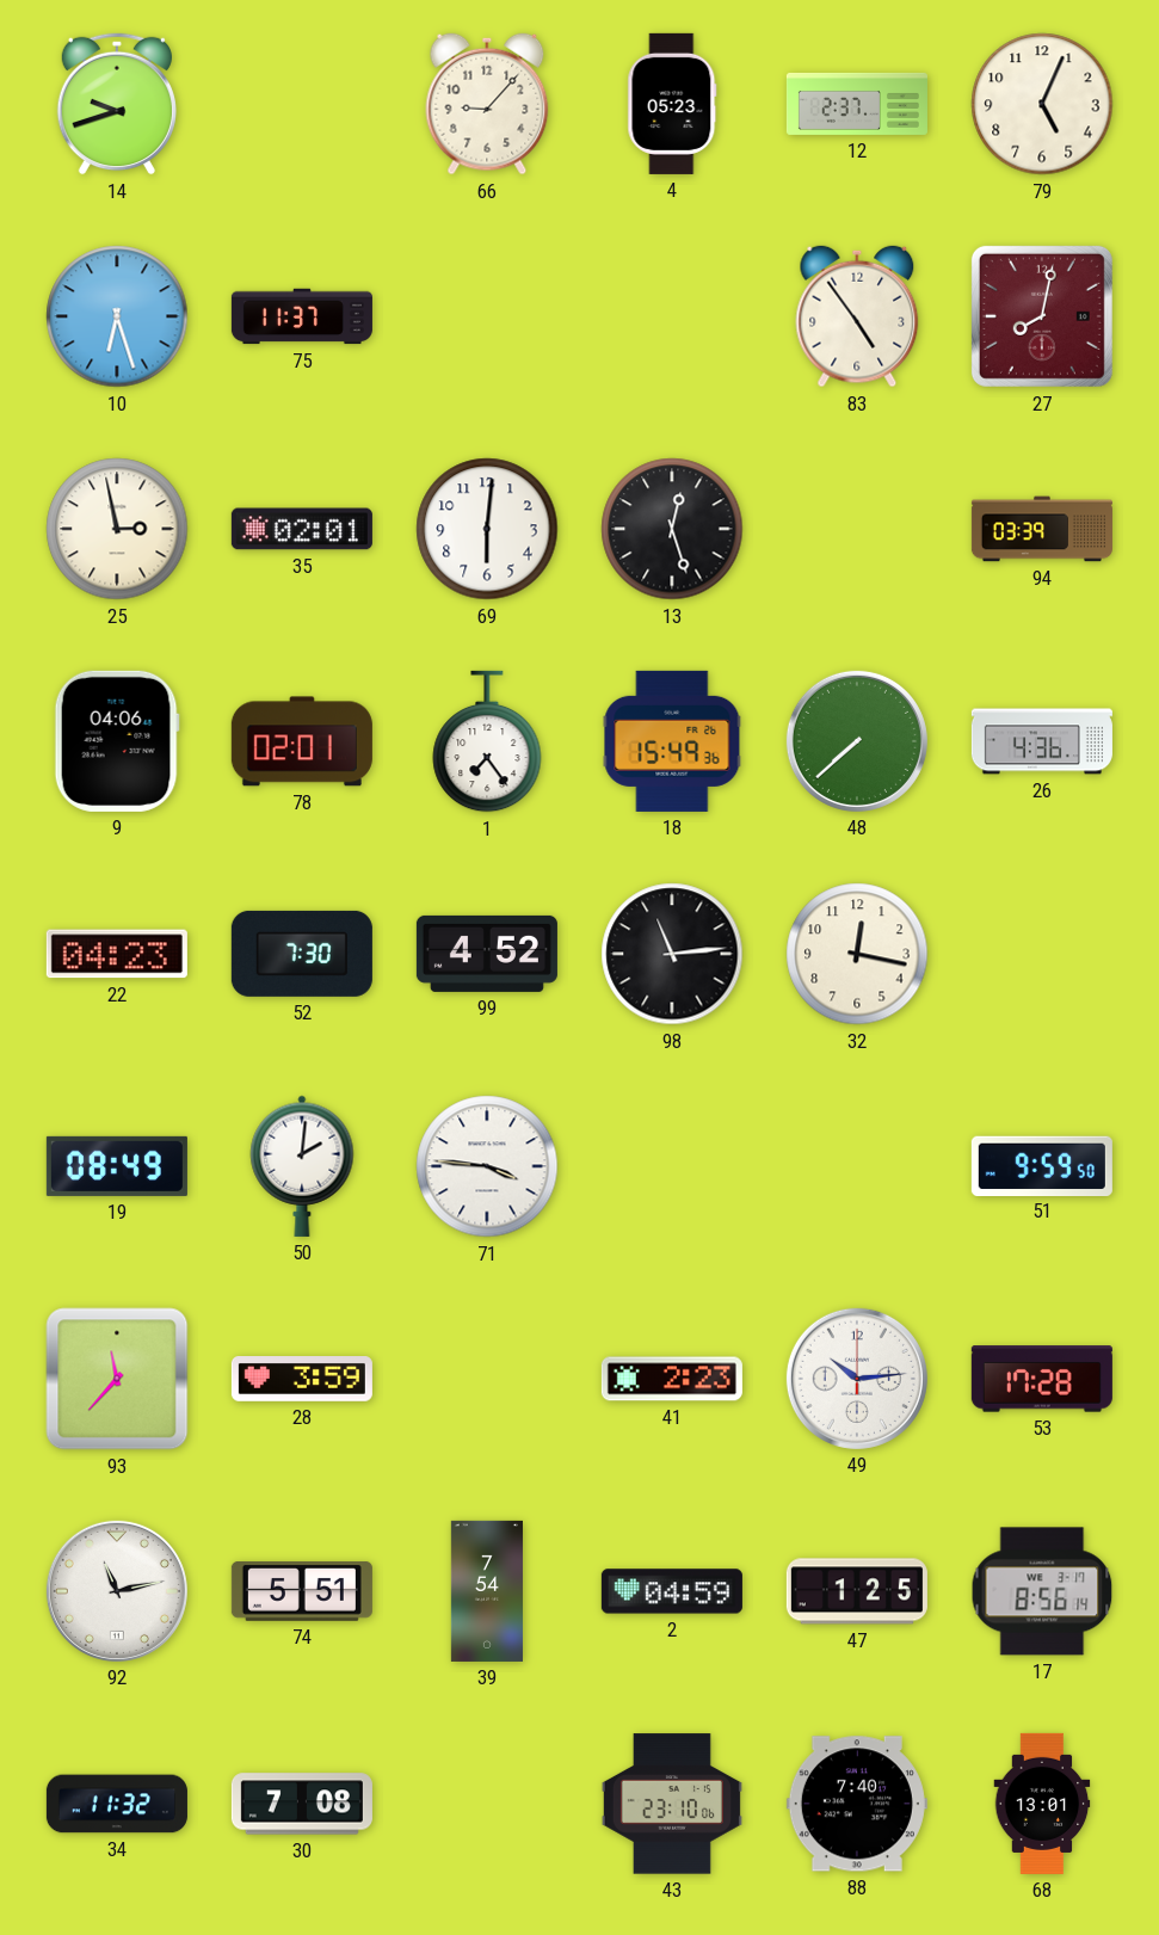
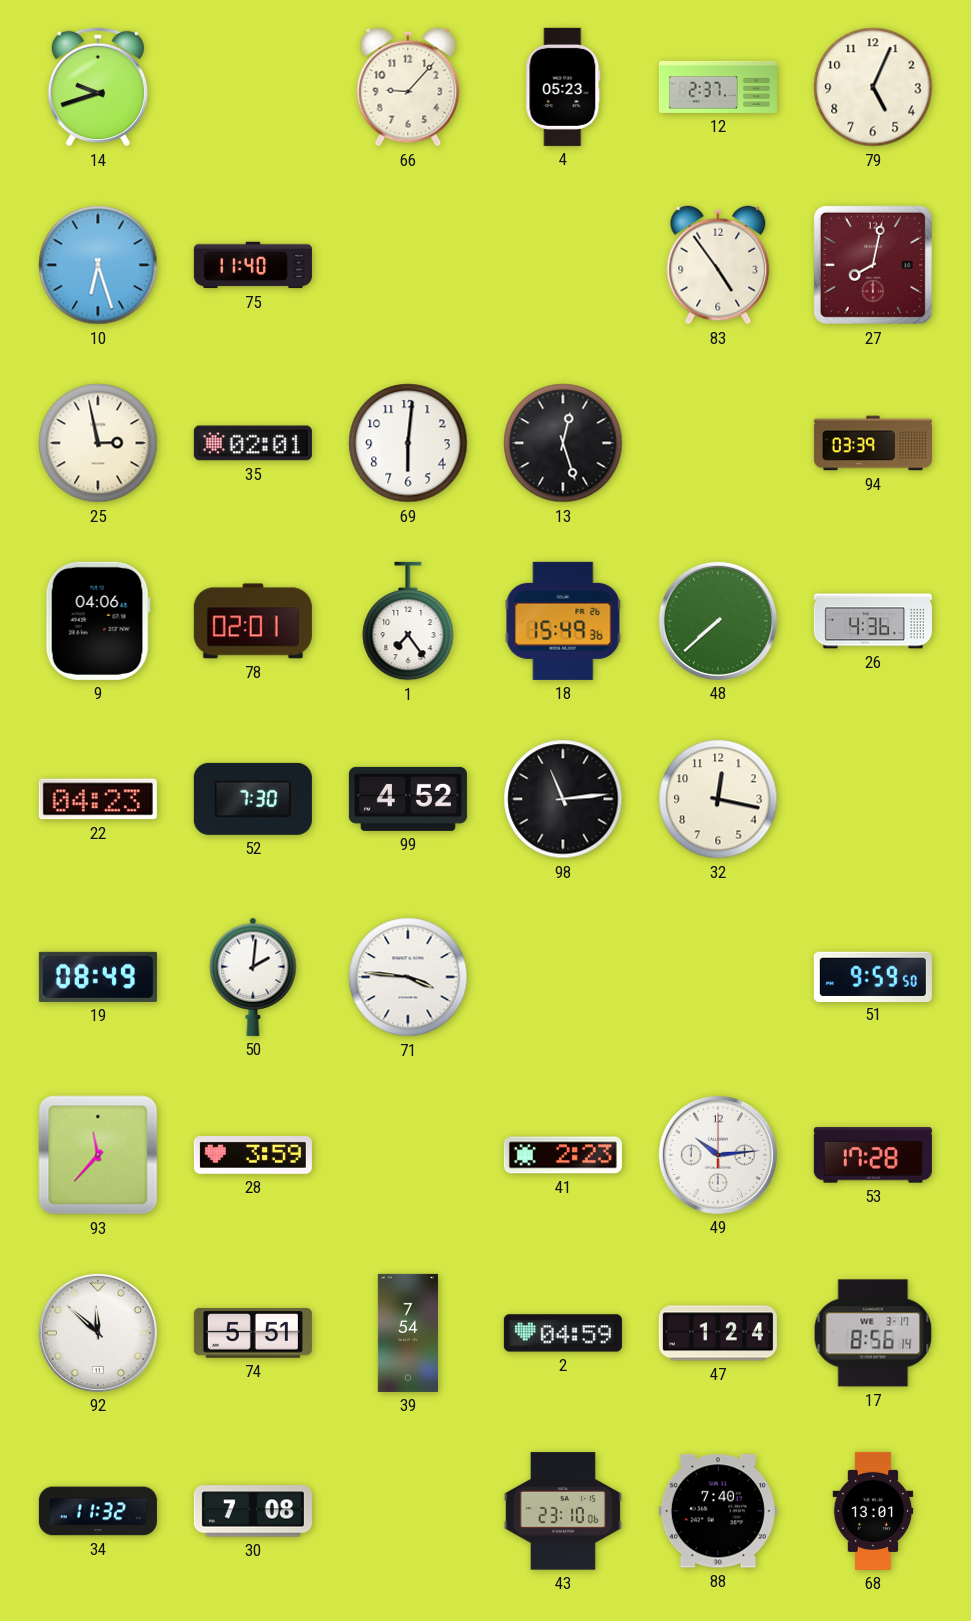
75: 11:37 -> 11:40 (253, 265)
92: 11:13 -> 11:52 (98, 1333)
47: 1:25 -> 1:24 (718, 1333)
